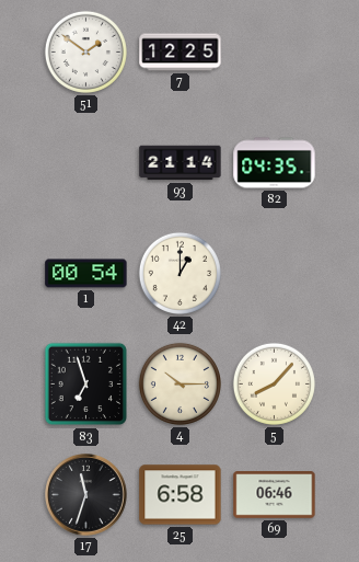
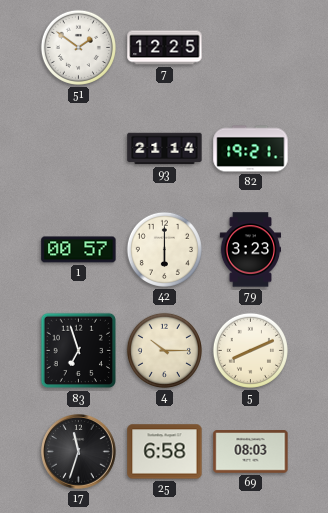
82: 04:35 -> 19:21 (251, 149)
1: 00:54 -> 00:57 (79, 250)
42: 1:00 -> 6:00 (164, 249)
79: none -> 3:23 (251, 250)
5: 8:07 -> 8:11 (250, 350)
69: 06:46 -> 08:03 (251, 452)
